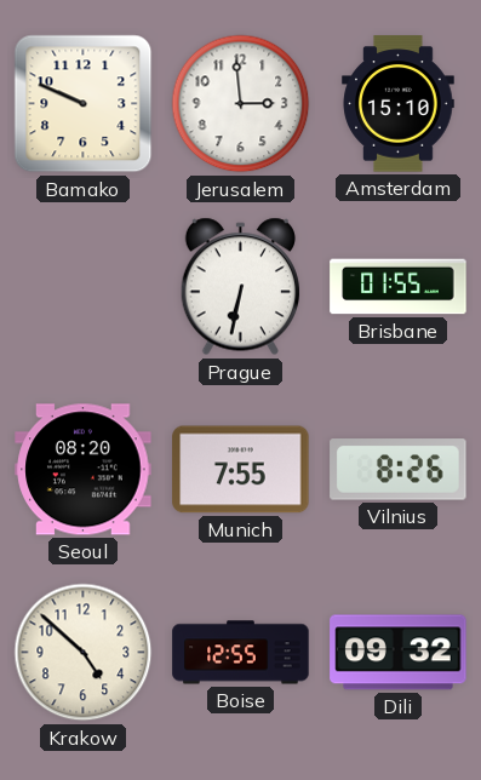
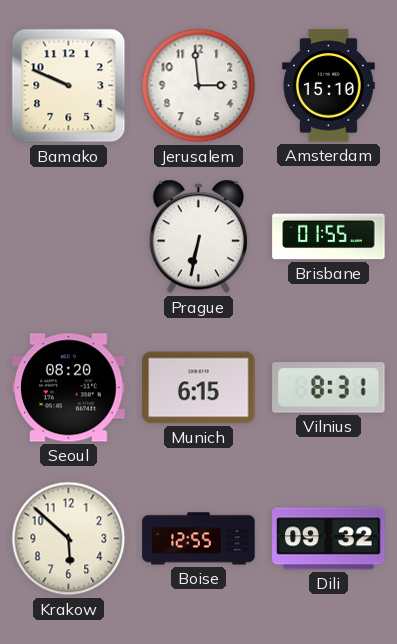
Munich: 7:55 -> 6:15 (199, 388)
Vilnius: 8:26 -> 8:31 (329, 388)
Krakow: 4:52 -> 5:52 (69, 539)
